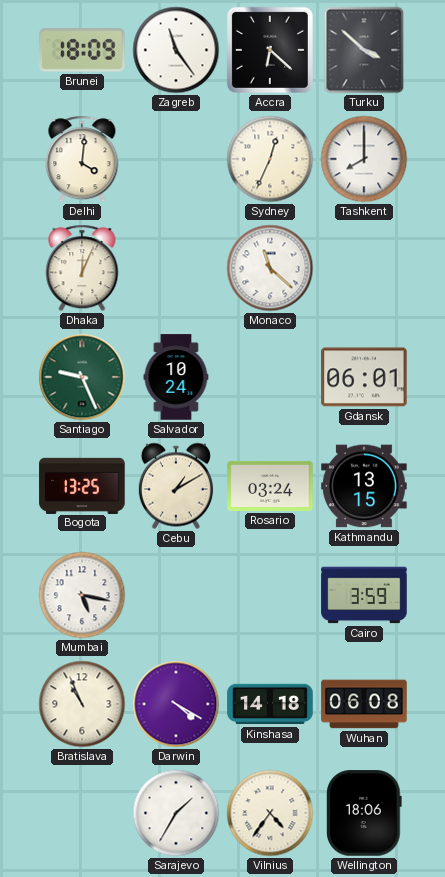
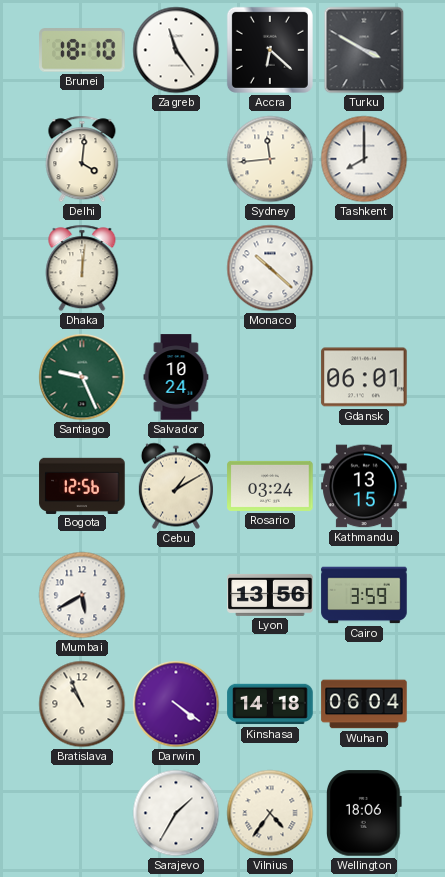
Brunei: 18:09 -> 18:10 (82, 50)
Turku: 3:52 -> 3:50 (364, 50)
Sydney: 12:34 -> 11:44 (270, 159)
Dhaka: 12:04 -> 12:01 (82, 268)
Monaco: 11:22 -> 10:22 (270, 268)
Bogota: 13:25 -> 12:56 (82, 485)
Mumbai: 5:17 -> 5:40 (82, 595)
Lyon: none -> 13:56 (270, 595)
Darwin: 4:20 -> 4:21 (176, 704)
Wuhan: 06:08 -> 06:04 (364, 704)
